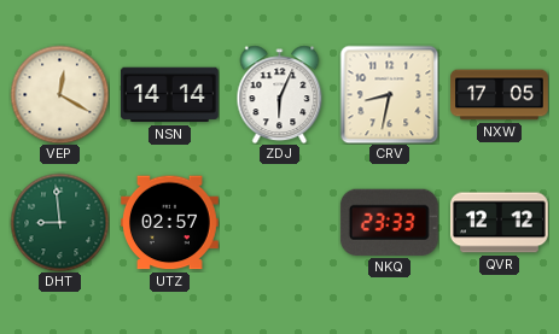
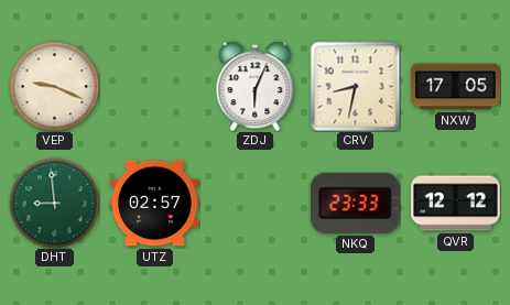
VEP: 12:20 -> 9:19 (54, 86)
NSN: 14:14 -> none (169, 95)
